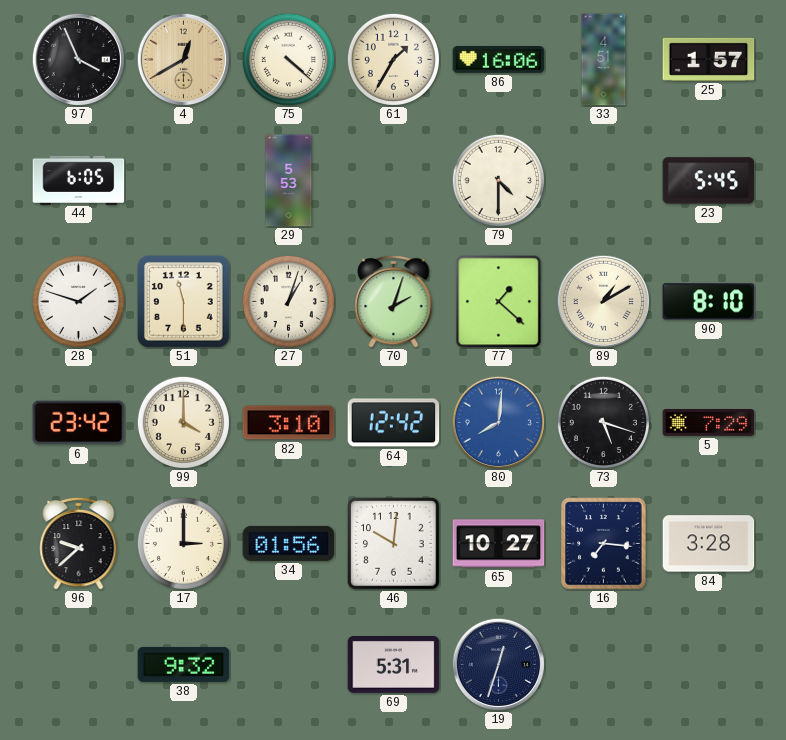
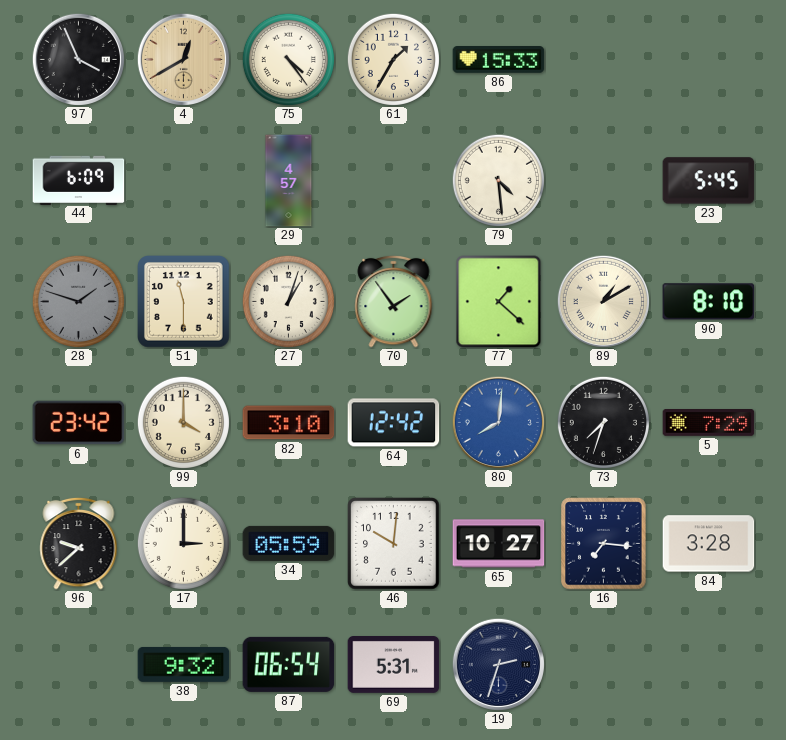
75: 4:22 -> 4:24 (288, 59)
86: 16:06 -> 15:33 (499, 60)
33: 4:51 -> none (604, 60)
25: 1:57 -> none (709, 59)
44: 6:05 -> 6:09 (79, 180)
29: 5:53 -> 4:57 (289, 181)
79: 4:30 -> 4:29 (498, 180)
28 dial: white -> grey (78, 301)
70: 2:03 -> 1:54 (394, 301)
73: 5:18 -> 7:33 (603, 422)
34: 01:56 -> 05:59 (289, 543)
87: none -> 06:54 (289, 664)
19: 12:33 -> 2:33 (498, 664)
